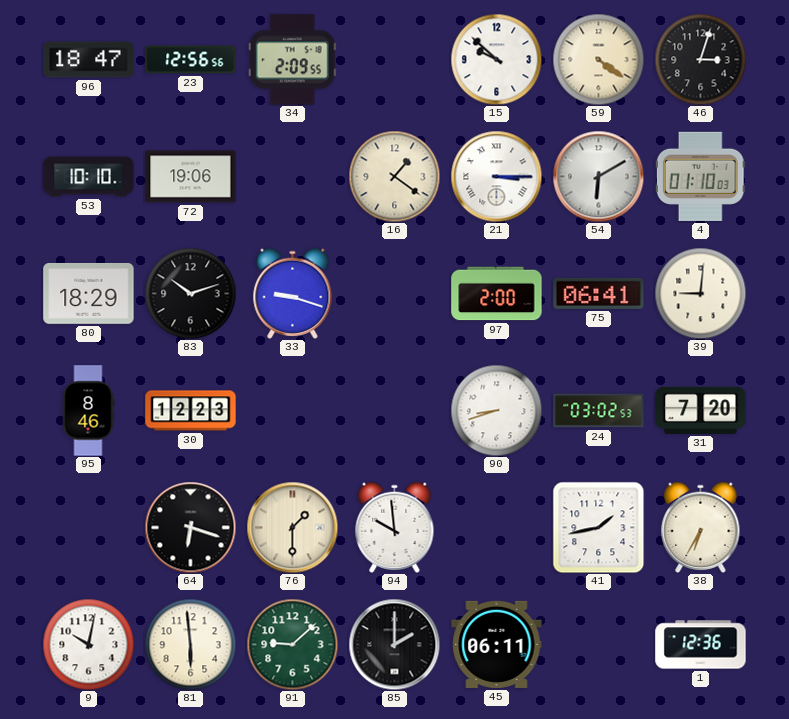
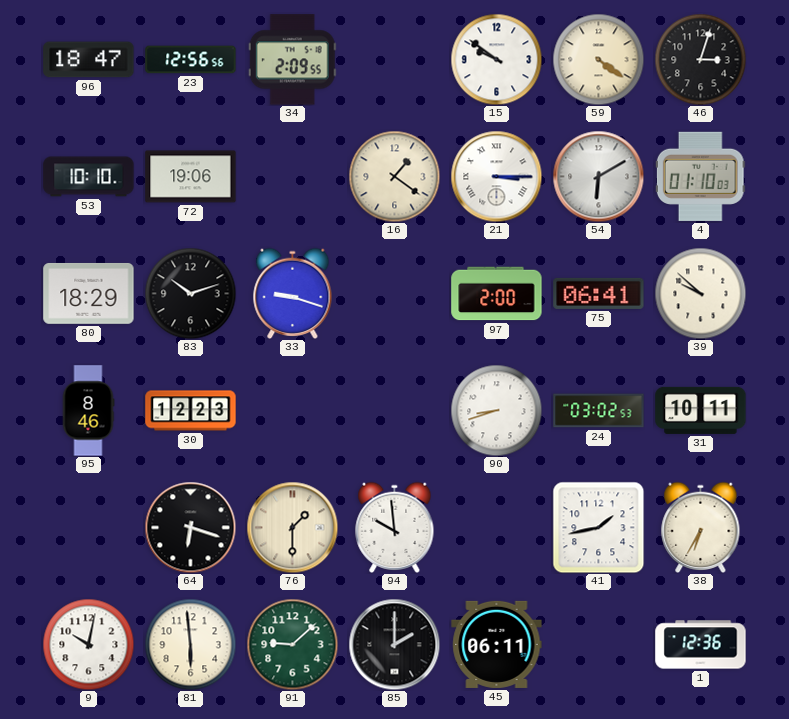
15: 9:52 -> 9:51 (496, 59)
39: 9:01 -> 9:52 (700, 293)
31: 7:20 -> 10:11 (701, 410)
